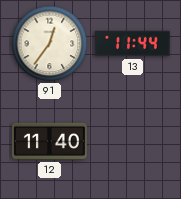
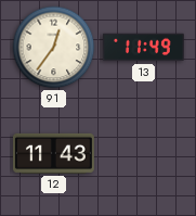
13: 11:44 -> 11:49 (144, 48)
12: 11:40 -> 11:43 (53, 153)
